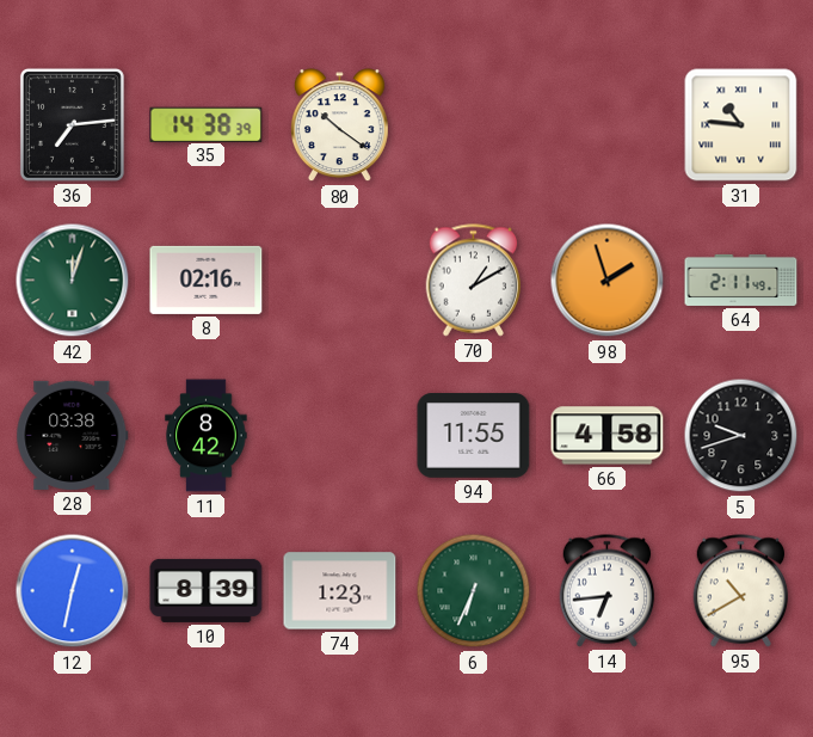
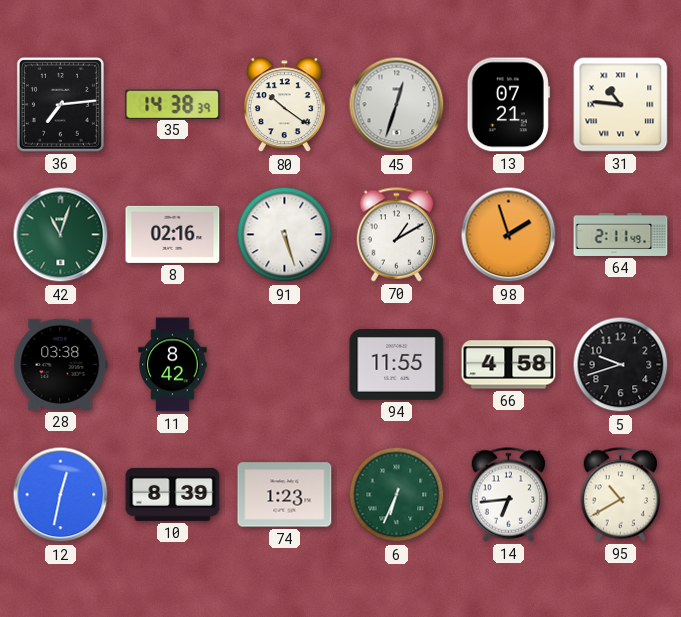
45: none -> 12:33 (397, 105)
13: none -> 07:21 (508, 105)
42: 12:03 -> 11:03 (61, 235)
91: none -> 5:27 (285, 235)
